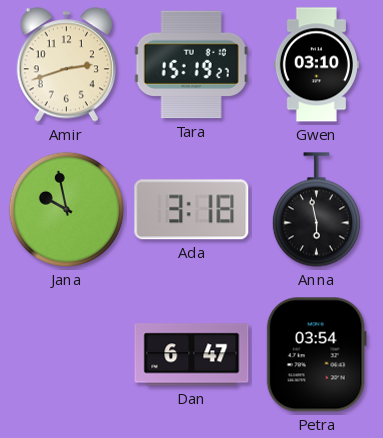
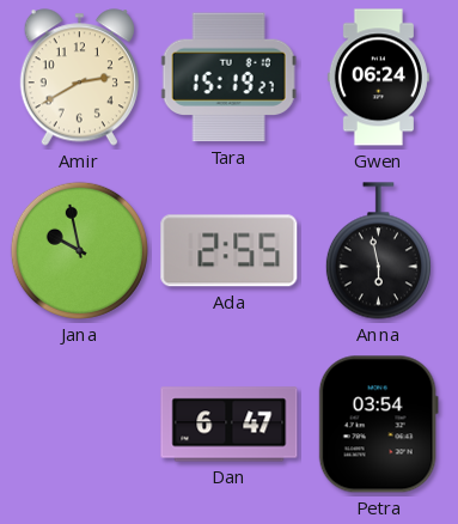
Amir: 2:42 -> 2:40 (79, 78)
Gwen: 03:10 -> 06:24 (378, 78)
Ada: 3:18 -> 2:55 (230, 251)
